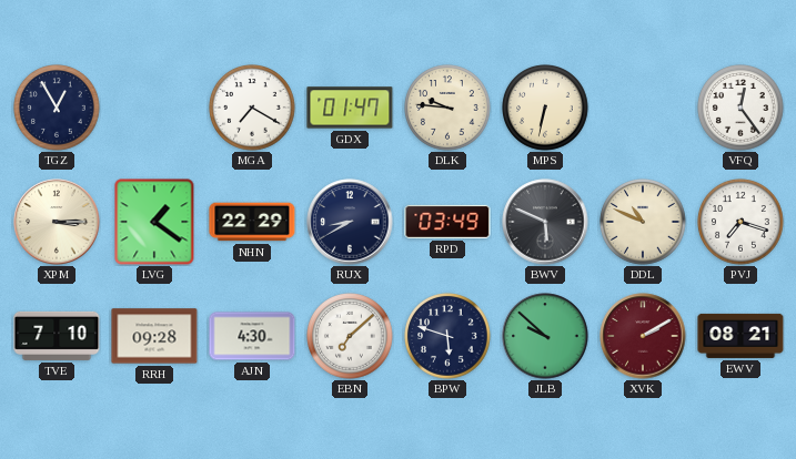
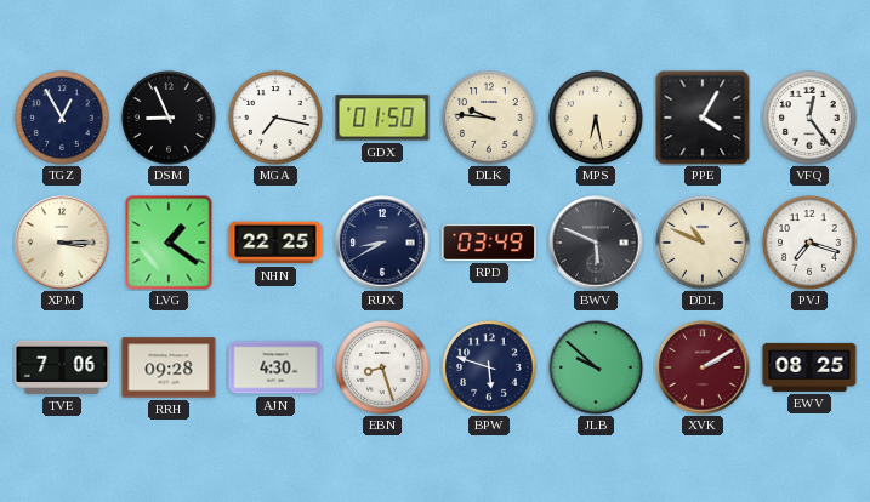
DSM: none -> 8:56 (169, 118)
MGA: 7:20 -> 7:17 (275, 118)
GDX: 01:47 -> 01:50 (382, 118)
MPS: 6:32 -> 6:28 (596, 118)
PPE: none -> 4:05 (703, 118)
NHN: 22:29 -> 22:25 (275, 243)
TVE: 7:10 -> 7:06 (62, 367)
EBN: 7:08 -> 8:27 (382, 367)
EWV: 08:21 -> 08:25 (809, 367)
